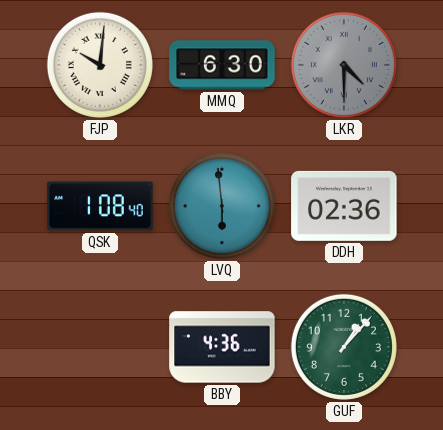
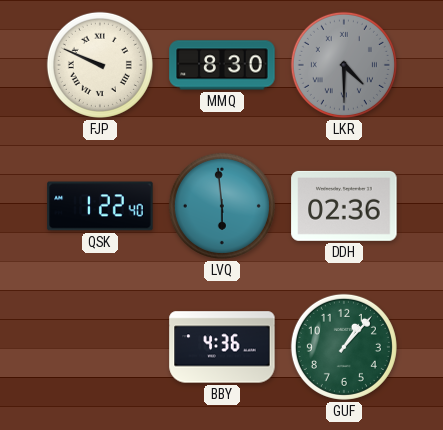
FJP: 10:01 -> 9:49 (100, 65)
MMQ: 6:30 -> 8:30 (222, 65)
QSK: 1:08 -> 1:22 (100, 206)
